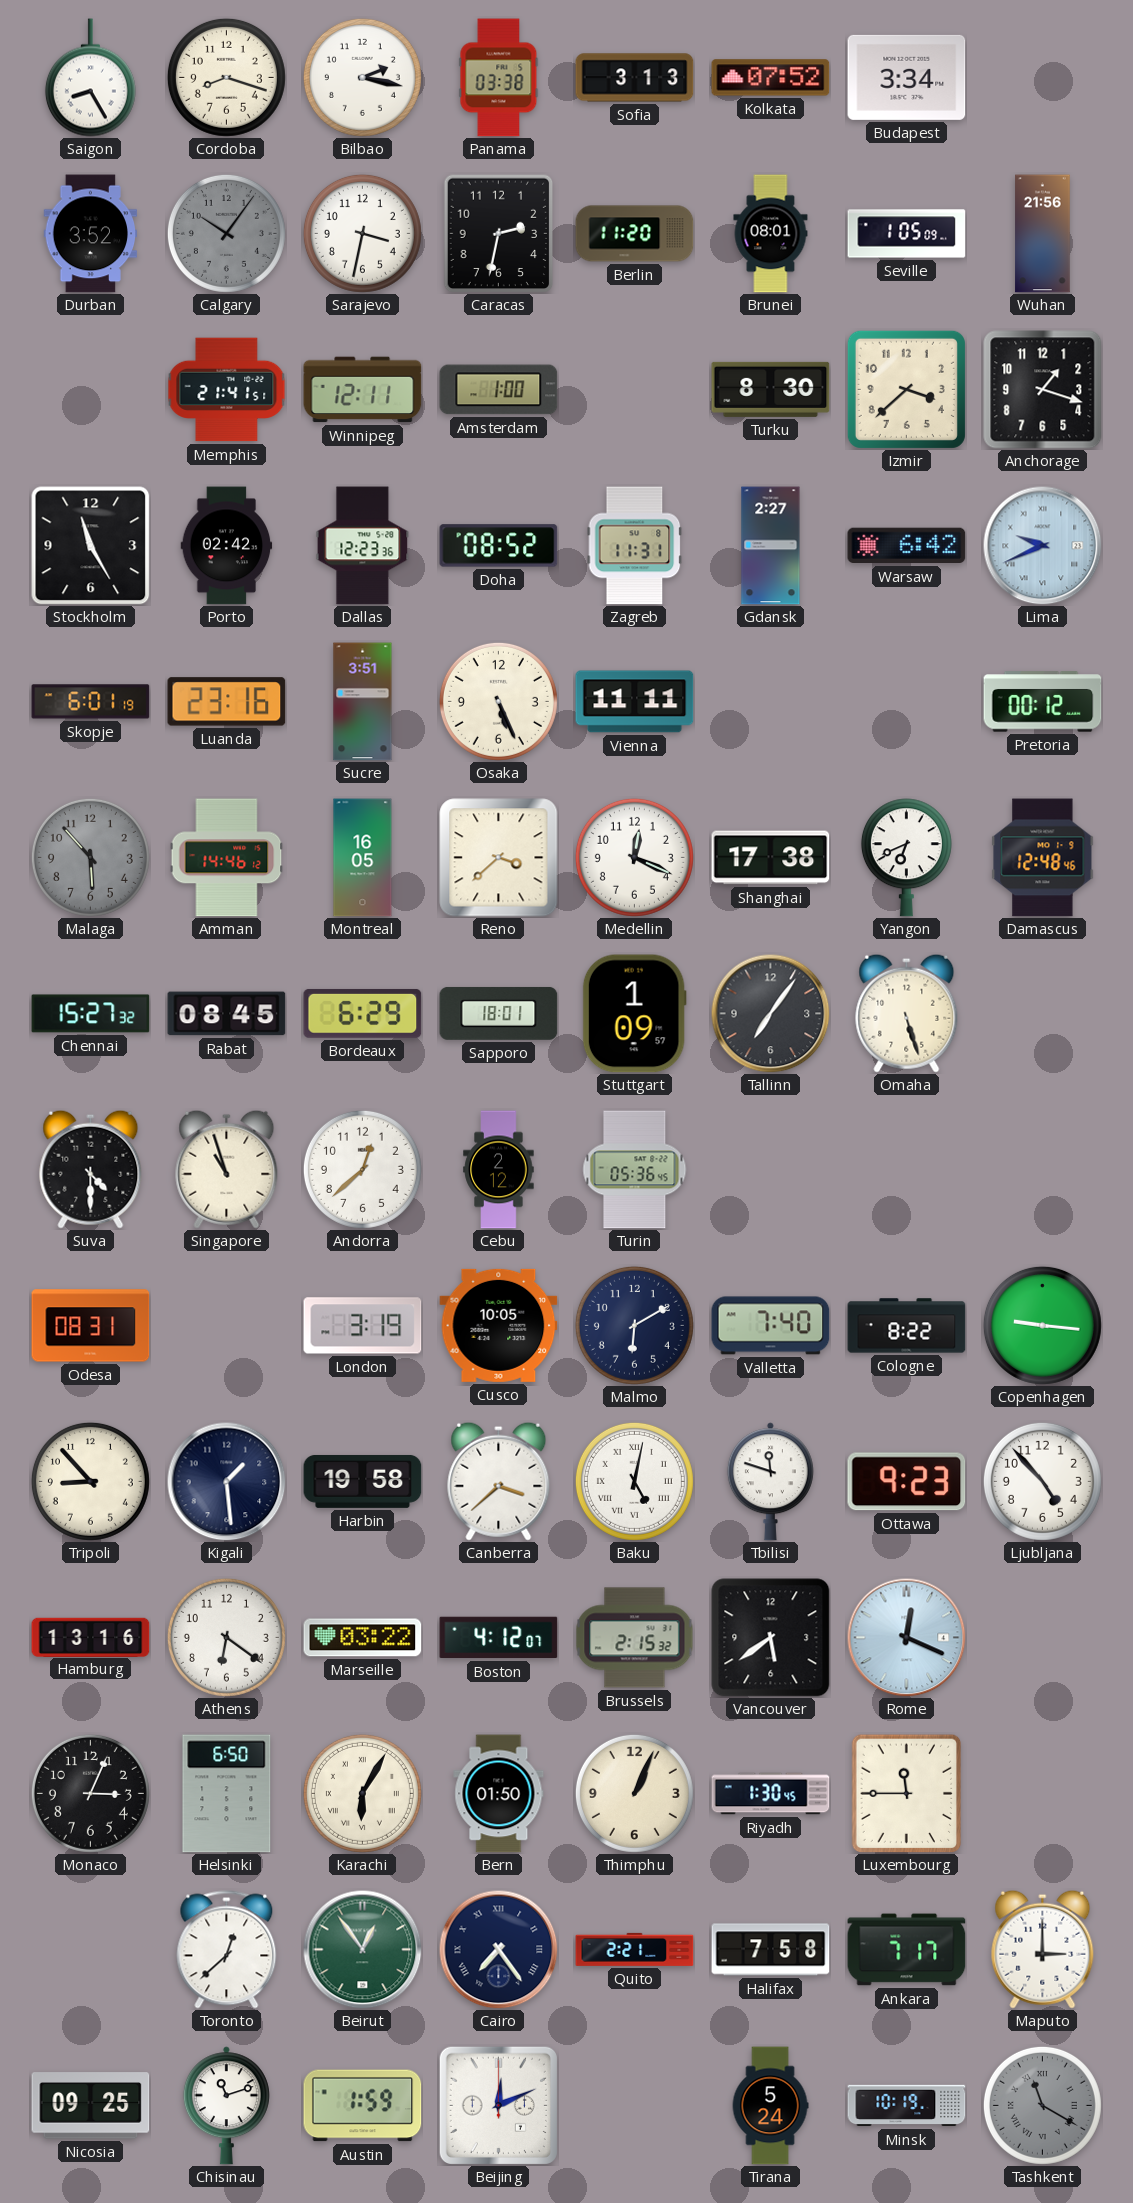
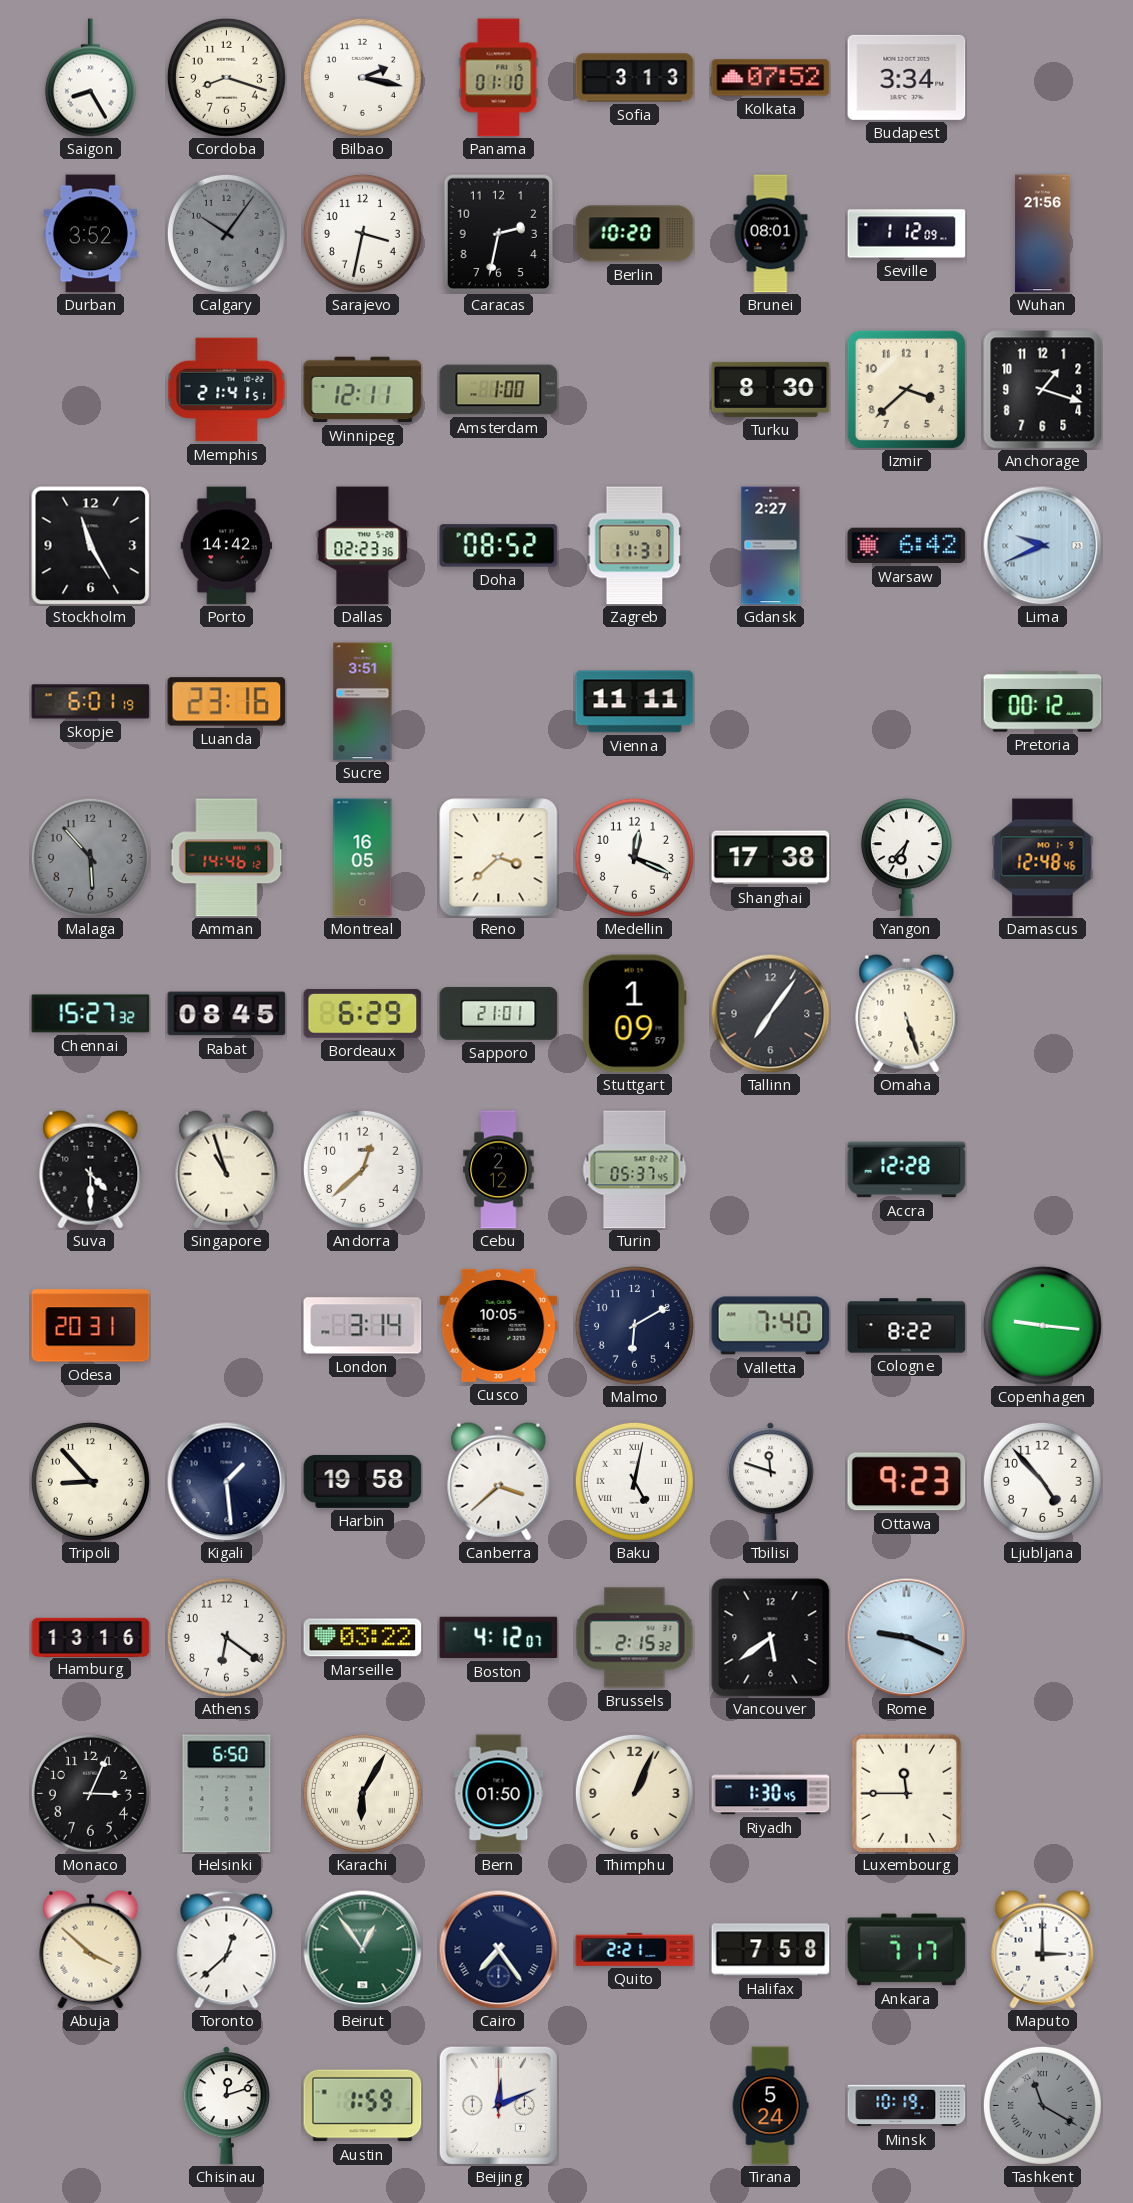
Panama: 03:38 -> 01:10 (499, 78)
Berlin: 11:20 -> 10:20 (635, 234)
Seville: 1:05 -> 1:12 (907, 234)
Porto: 02:42 -> 14:42 (227, 546)
Dallas: 12:23 -> 02:23 (363, 546)
Osaka: 5:26 -> none (498, 701)
Yangon: 6:41 -> 6:37 (906, 858)
Sapporo: 18:01 -> 21:01 (499, 1013)
Turin: 05:36 -> 05:37 (635, 1170)
Accra: none -> 12:28 (907, 1170)
Odesa: 08:31 -> 20:31 (91, 1326)
London: 3:19 -> 3:14 (363, 1326)
Rome: 12:19 -> 9:19 (907, 1638)
Abuja: none -> 3:52 (91, 1949)
Nicosia: 09:25 -> none (91, 2106)
Chisinau: 11:12 -> 12:12 (226, 2106)
